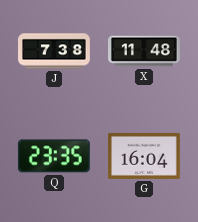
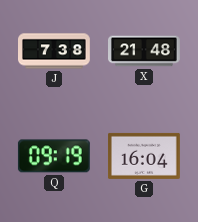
X: 11:48 -> 21:48 (145, 51)
Q: 23:35 -> 09:19 (54, 156)
